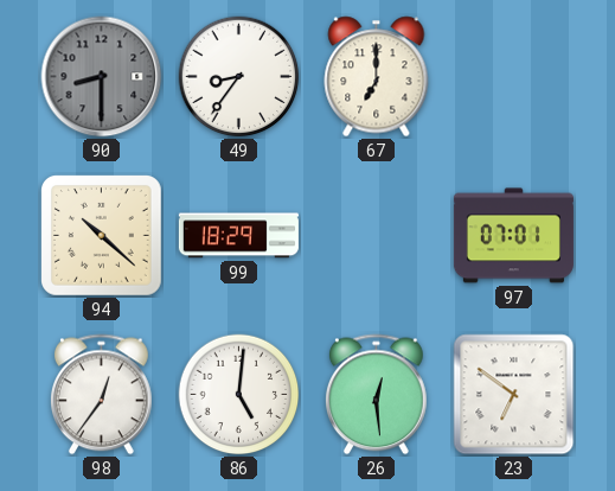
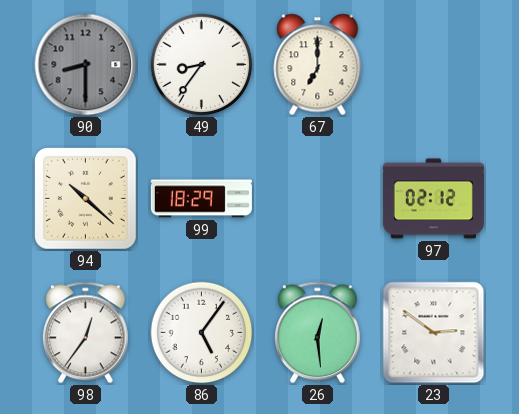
97: 07:01 -> 02:12 (433, 199)
86: 5:01 -> 5:06 (202, 333)
23: 6:51 -> 2:51 (434, 333)
